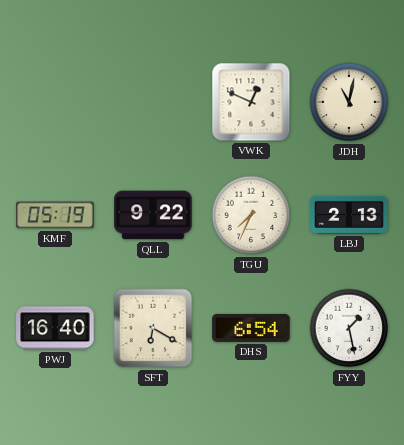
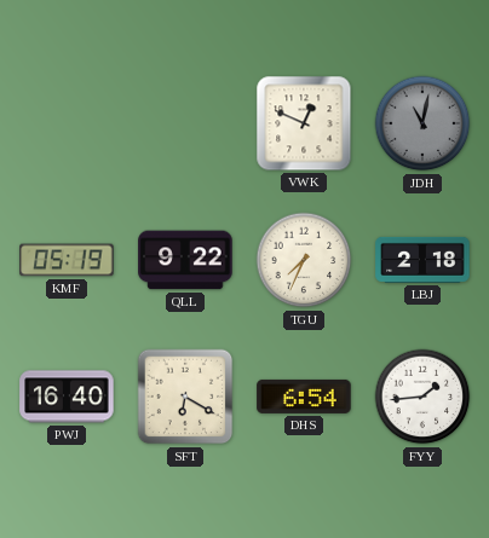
JDH dial: cream -> grey (422, 123)
LBJ: 2:13 -> 2:18 (422, 260)
FYY: 1:28 -> 1:44 (422, 397)
